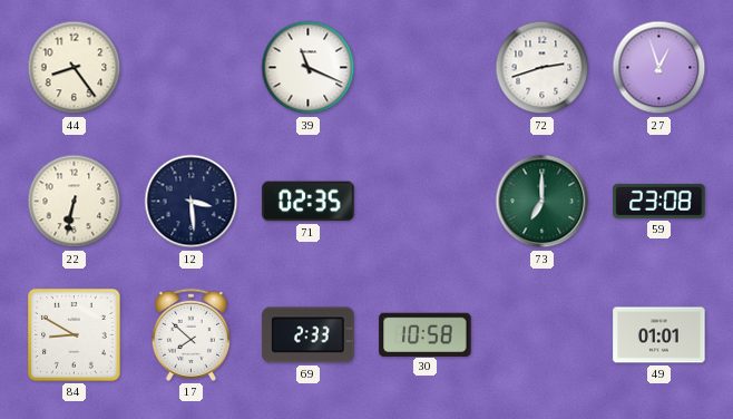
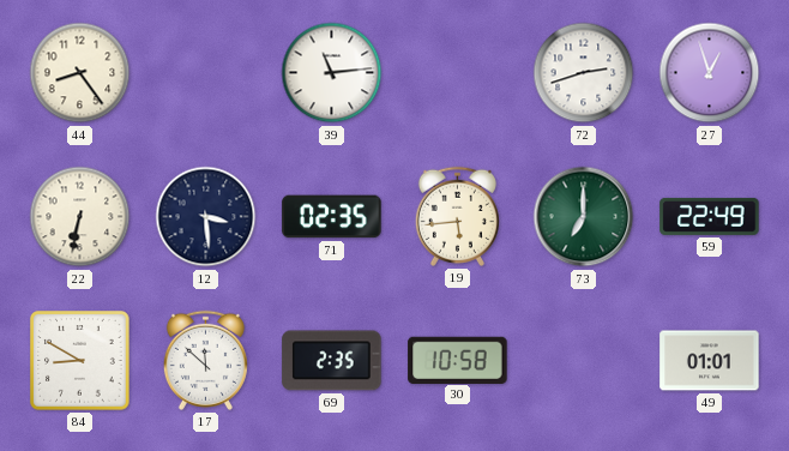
39: 11:19 -> 11:14 (332, 73)
19: none -> 5:44 (457, 216)
59: 23:08 -> 22:49 (710, 216)
17: 7:52 -> 11:52 (205, 360)
69: 2:33 -> 2:35 (332, 361)
